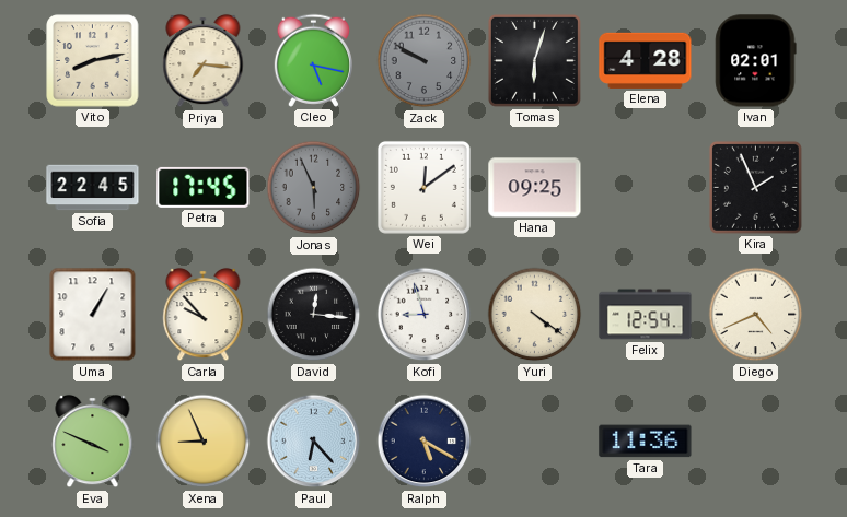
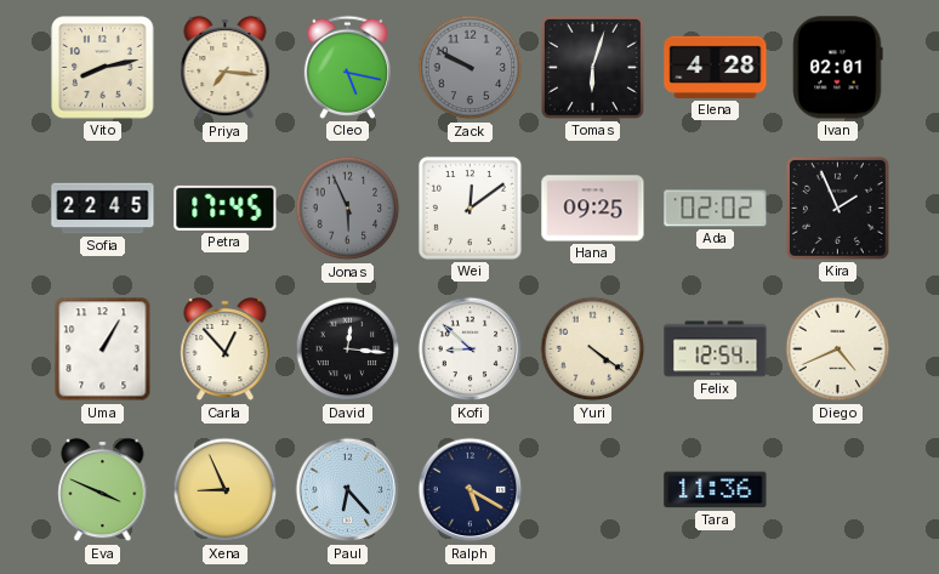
Ada: none -> 02:02 (716, 209)
Carla: 9:53 -> 12:53 (226, 349)
Kofi: 8:57 -> 8:52 (471, 349)
